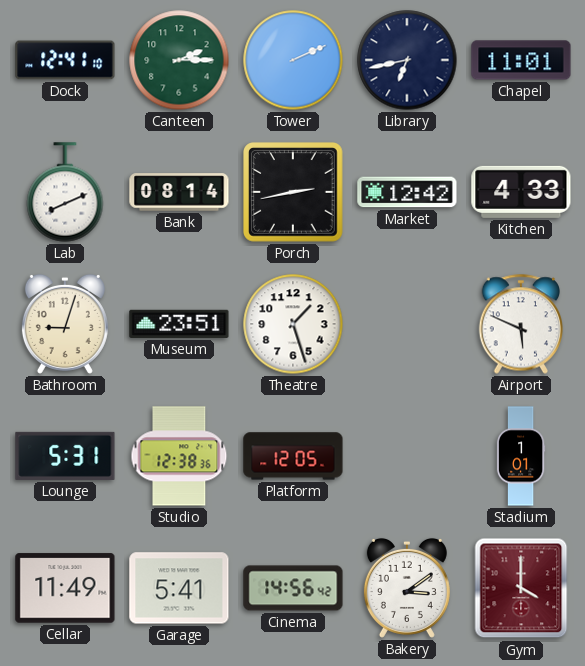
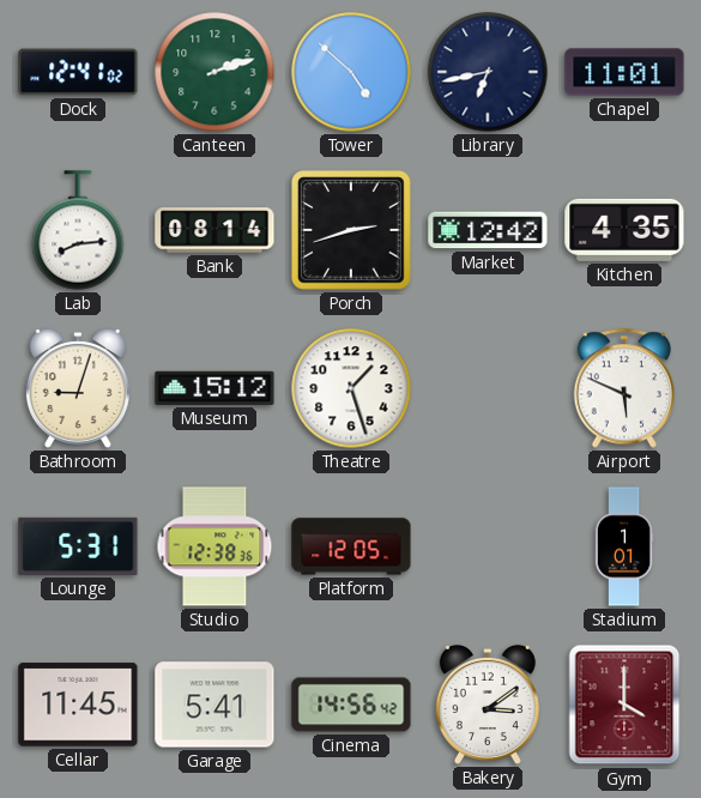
Dock: 12:41:10 -> 12:41:02 (78, 72)
Canteen: 2:15 -> 2:12 (214, 72)
Tower: 2:11 -> 4:52 (351, 72)
Lab: 8:11 -> 8:14 (78, 230)
Porch: 2:43 -> 2:42 (352, 231)
Kitchen: 4:33 -> 4:35 (624, 230)
Museum: 23:51 -> 15:12 (214, 388)
Cellar: 11:49 -> 11:45 (78, 705)
